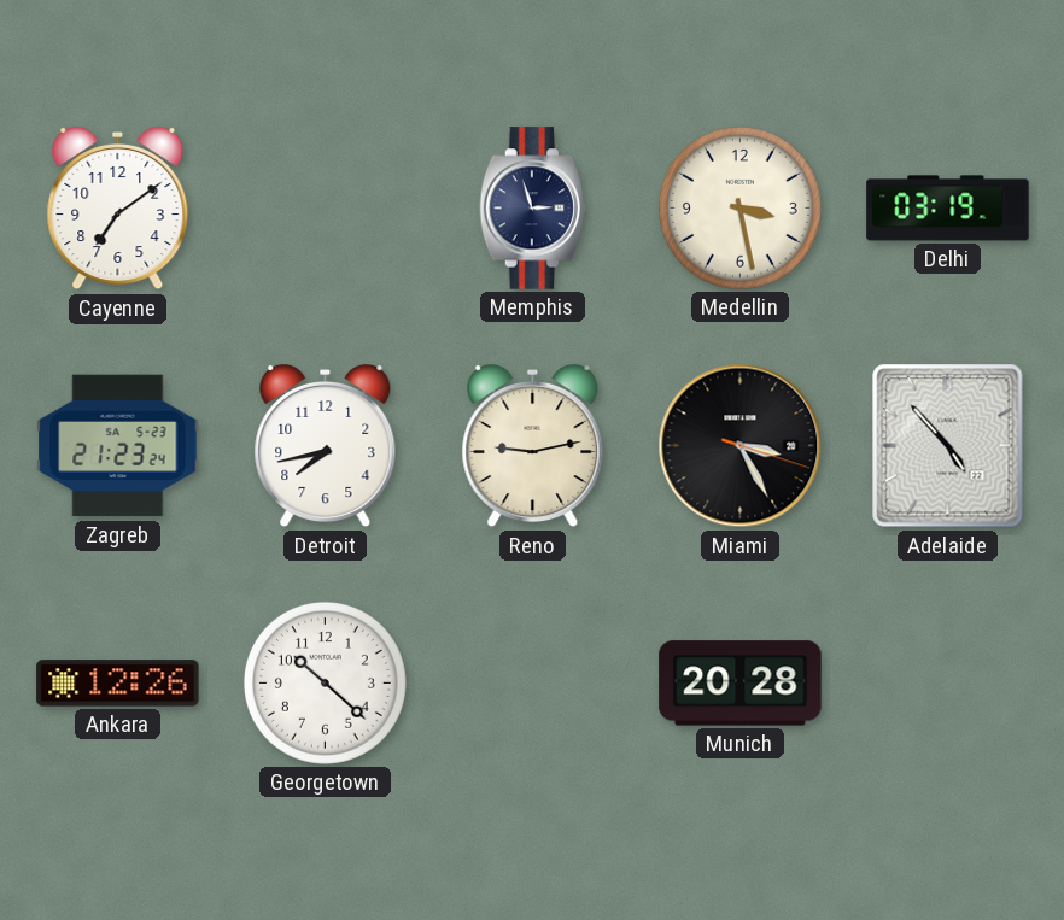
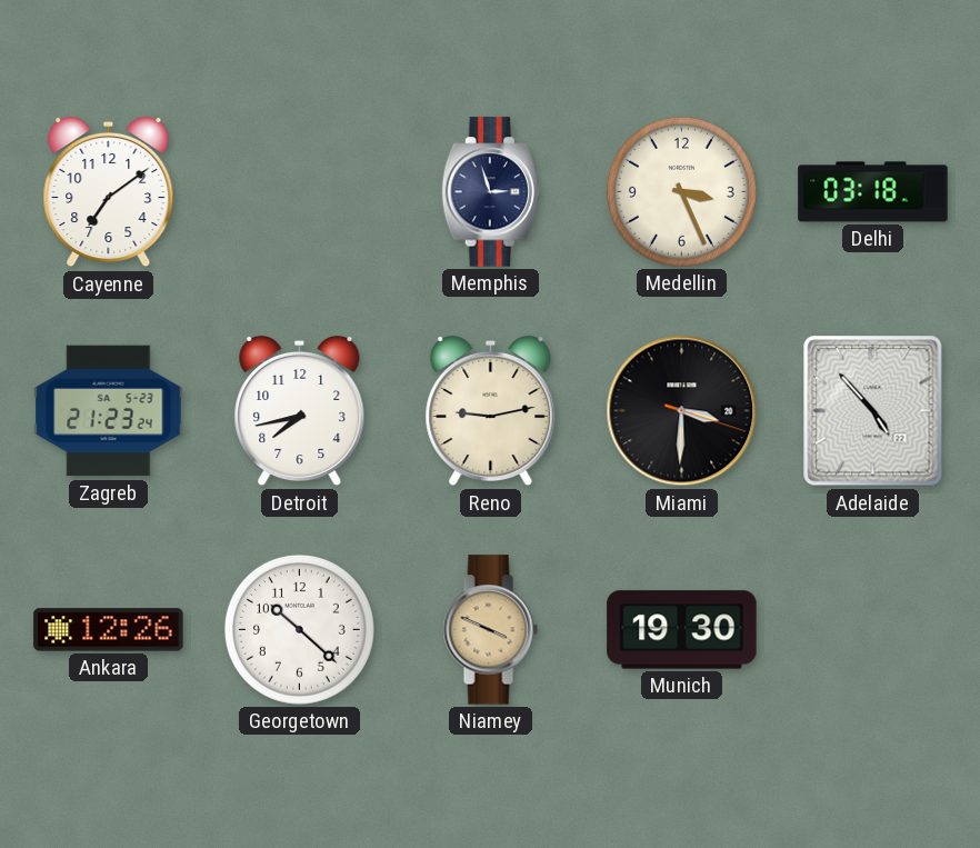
Medellin: 3:28 -> 3:26 (681, 191)
Delhi: 03:19 -> 03:18 (873, 192)
Miami: 3:25 -> 3:30 (682, 411)
Niamey: none -> 3:49 (490, 630)
Munich: 20:28 -> 19:30 (682, 630)
